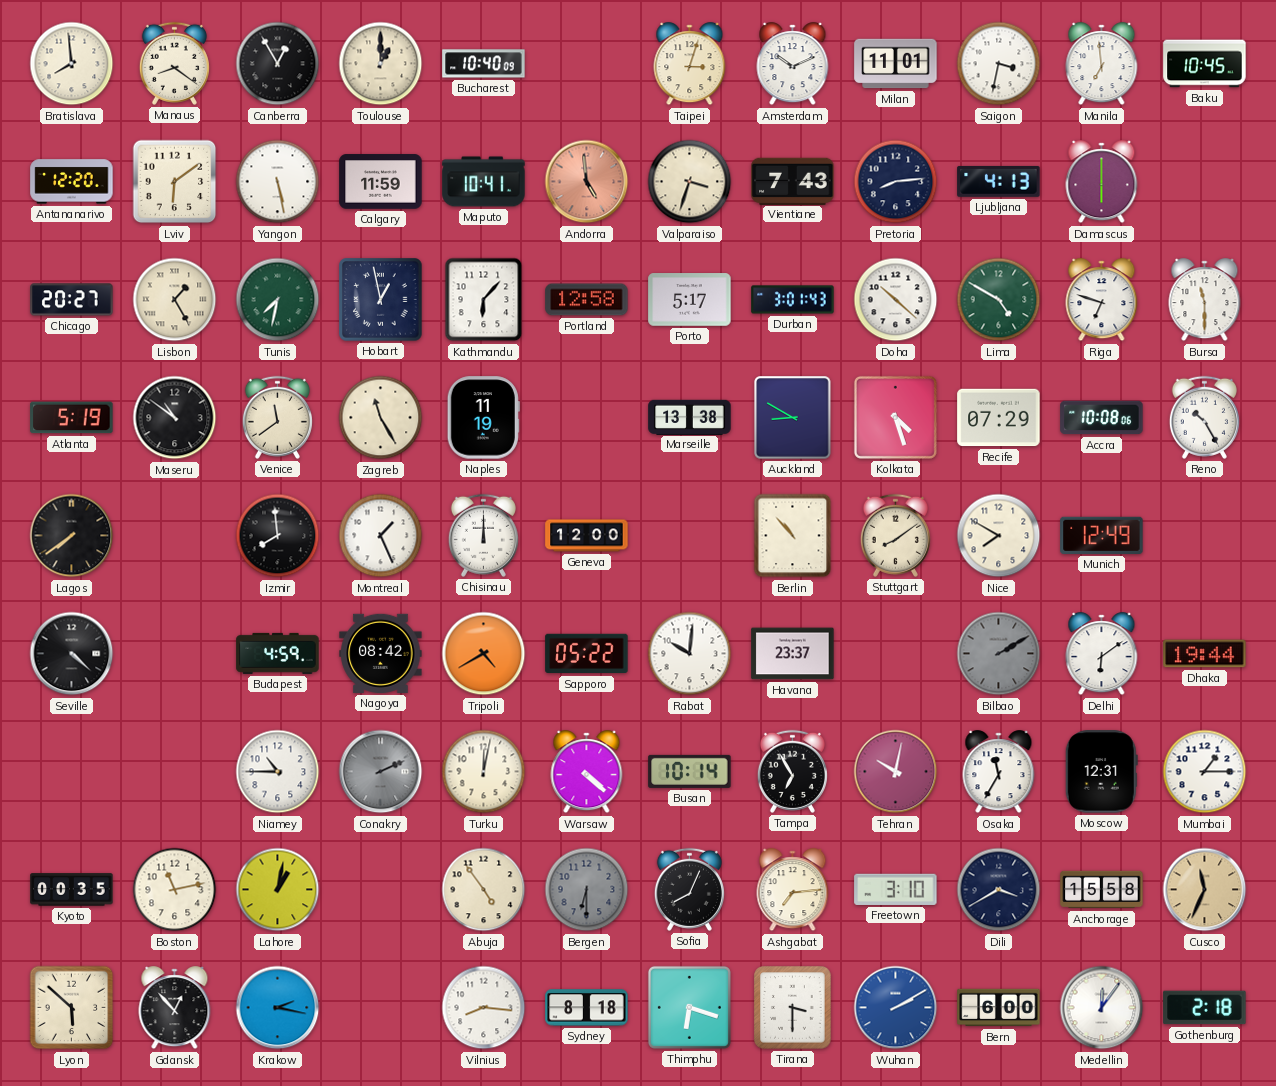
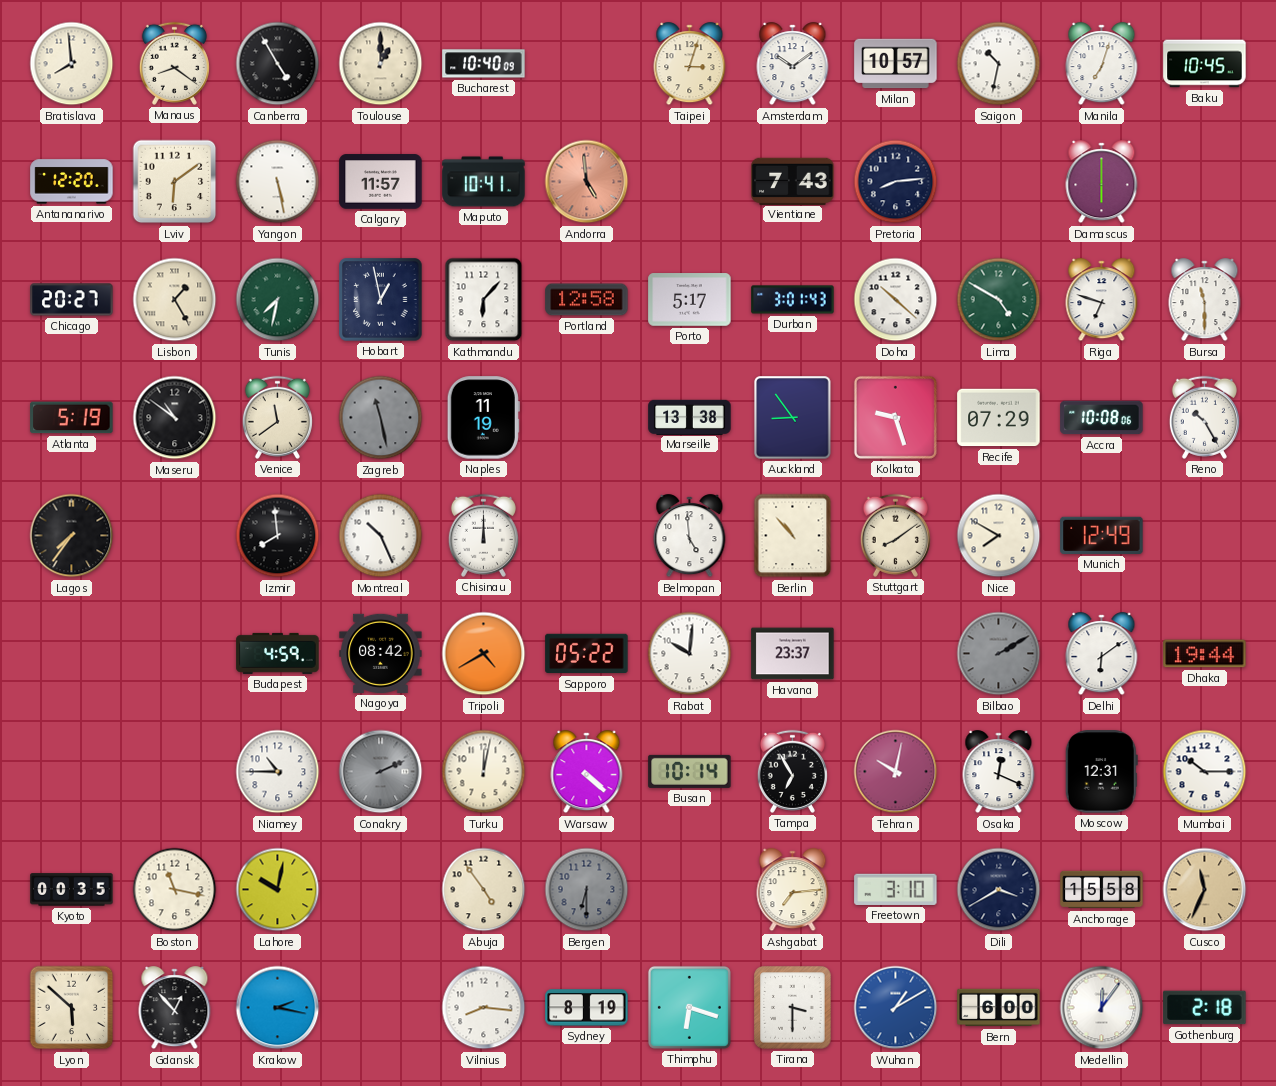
Canberra: 12:55 -> 4:55 (278, 64)
Amsterdam: 10:11 -> 10:09 (793, 64)
Milan: 11:01 -> 10:57 (896, 64)
Saigon: 3:32 -> 10:32 (999, 64)
Manila: 6:59 -> 7:03 (1102, 64)
Calgary: 11:59 -> 11:57 (381, 182)
Valparaiso: 3:33 -> none (690, 182)
Ljubljana: 4:13 -> none (999, 182)
Zagreb: 11:25 -> 11:28 (381, 418)
Zagreb dial: cream -> grey (381, 418)
Auckland: 8:50 -> 8:54 (793, 418)
Kolkata: 4:27 -> 9:27 (895, 417)
Lagos: 7:39 -> 7:36 (72, 536)
Montreal: 1:26 -> 10:26 (381, 536)
Geneva: 12:00 -> none (587, 536)
Belmopan: none -> 4:59 (690, 536)
Seville: 4:22 -> none (72, 654)
Osaka: 11:35 -> 12:19 (999, 772)
Mumbai: 1:15 -> 10:15 (1205, 772)
Boston: 11:13 -> 11:17 (175, 890)
Lahore: 1:02 -> 10:02 (278, 890)
Sofia: 8:04 -> none (689, 889)
Sydney: 8:18 -> 8:19 (587, 1008)
Wuhan: 2:10 -> 1:10 (896, 1008)
